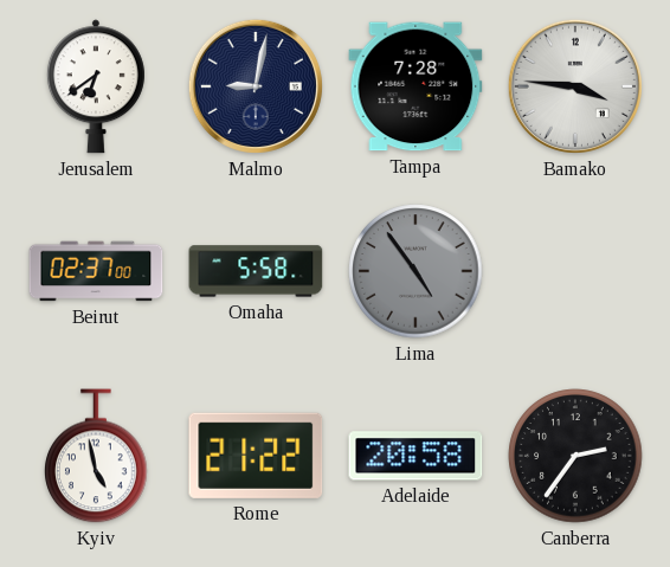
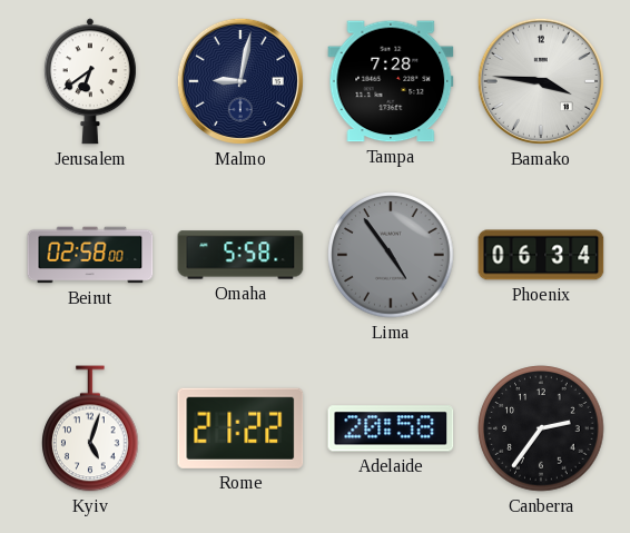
Beirut: 02:37 -> 02:58 (90, 255)
Phoenix: none -> 06:34 (541, 255)
Kyiv: 4:58 -> 5:03 (90, 428)
